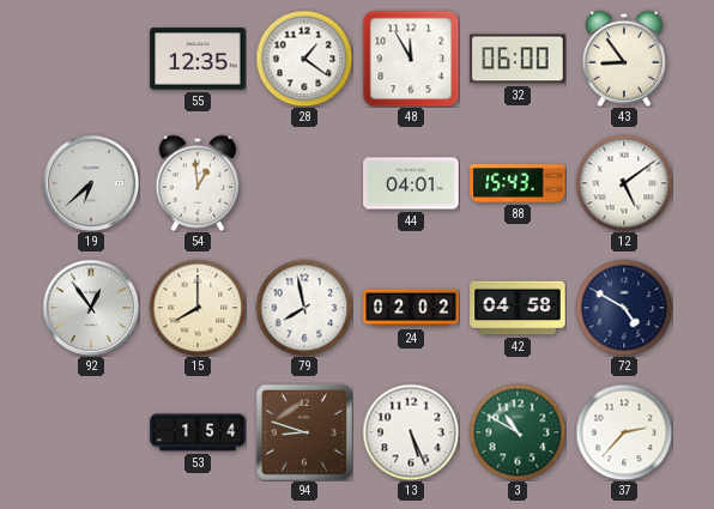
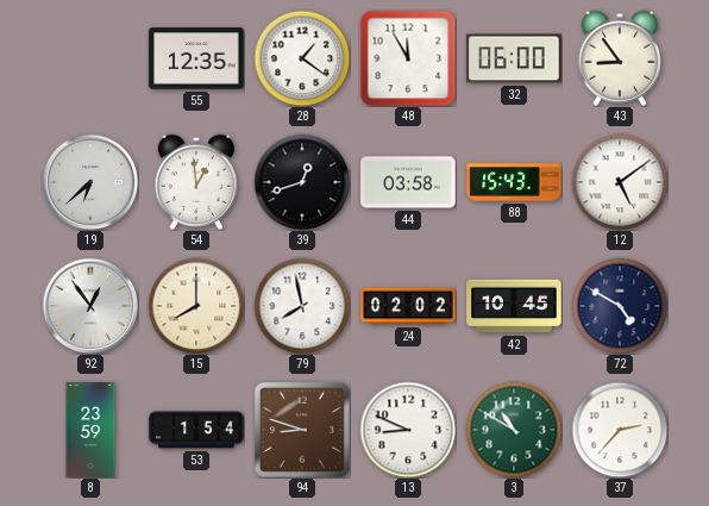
39: none -> 12:42 (302, 182)
44: 04:01 -> 03:58 (408, 182)
42: 04:58 -> 10:45 (514, 306)
8: none -> 23:59 (90, 430)
13: 5:26 -> 8:49 (408, 430)
